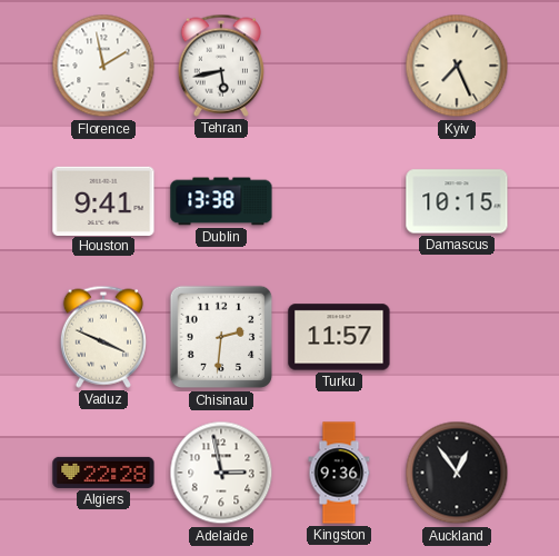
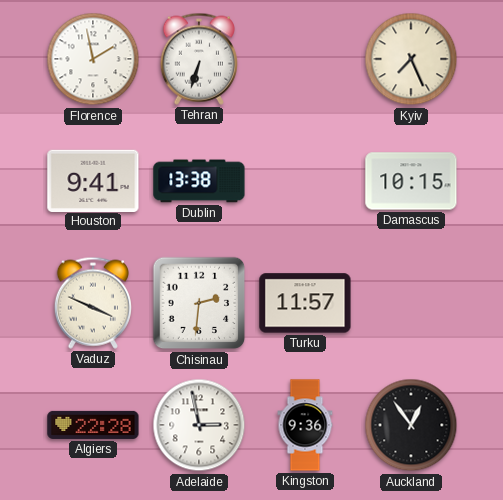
Tehran: 5:43 -> 6:33 (199, 59)
